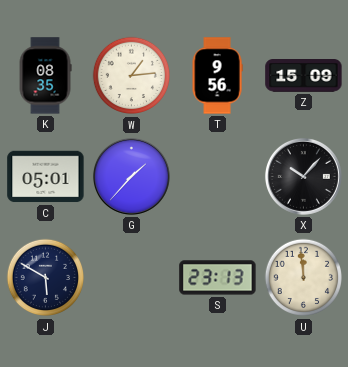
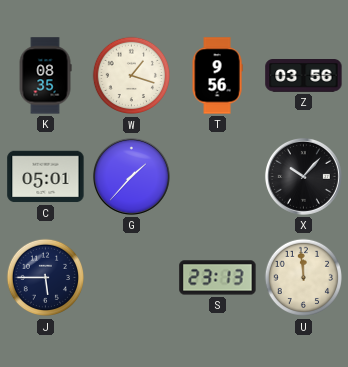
W: 1:14 -> 1:18 (132, 76)
Z: 15:09 -> 03:56 (304, 76)
J: 5:50 -> 5:45 (46, 278)
